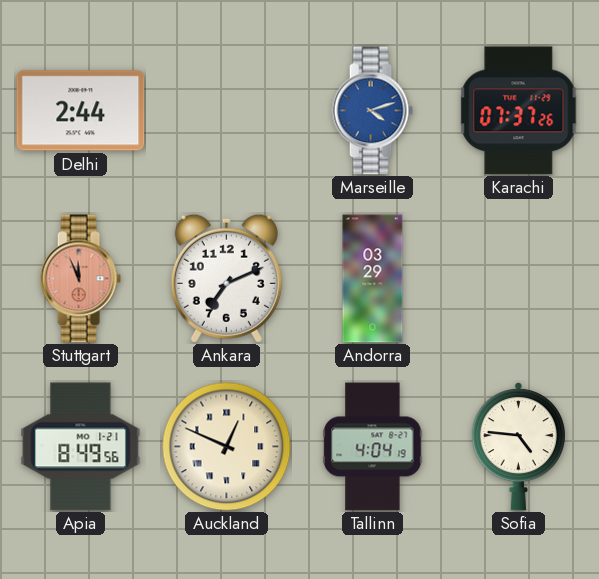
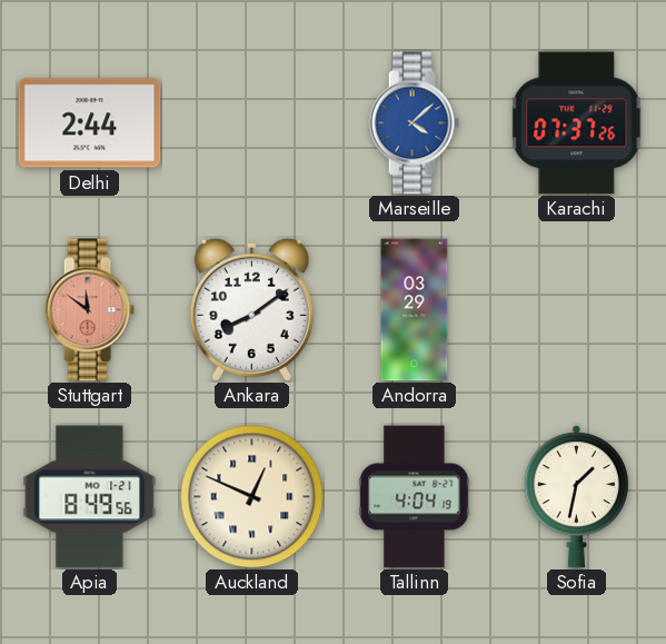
Marseille: 4:12 -> 4:08 (414, 123)
Stuttgart: 11:56 -> 11:51 (89, 310)
Ankara: 7:11 -> 8:09 (251, 309)
Sofia: 4:46 -> 1:32 (576, 497)
